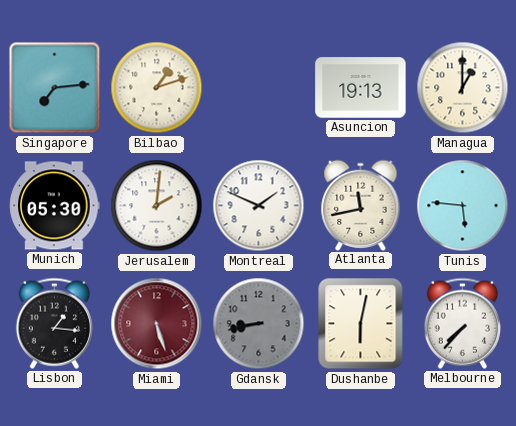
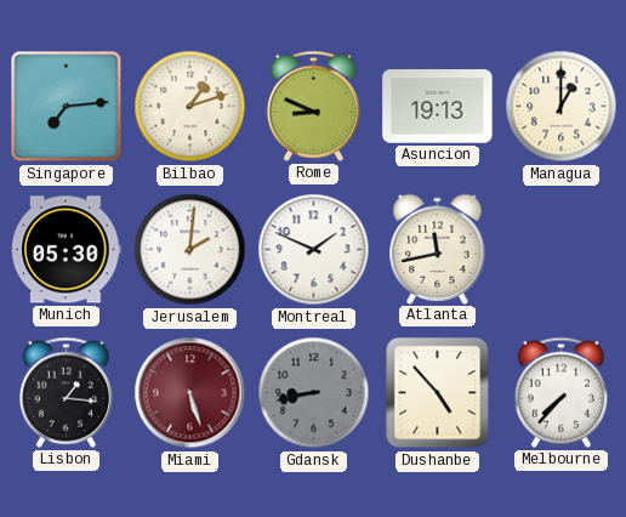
Rome: none -> 8:49 (313, 106)
Tunis: 5:46 -> none (463, 206)
Dushanbe: 6:02 -> 4:53 (438, 393)
